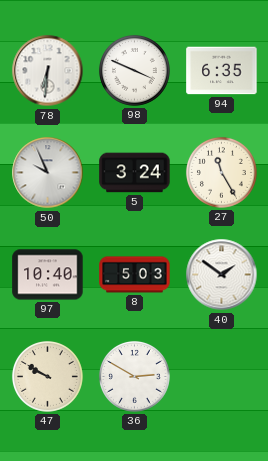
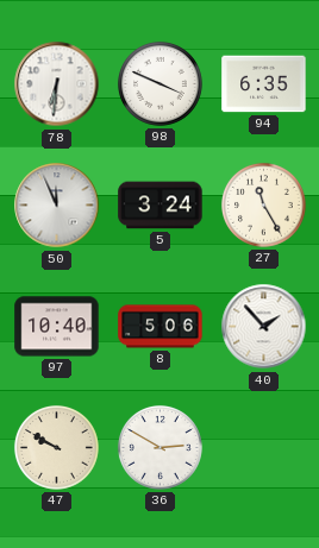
50: 9:56 -> 11:56 (57, 206)
8: 5:03 -> 5:06 (161, 327)
40: 1:51 -> 1:53 (264, 327)
